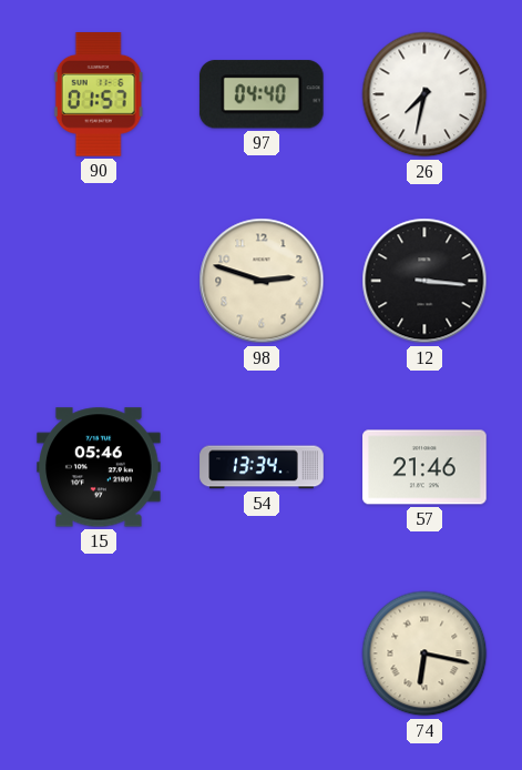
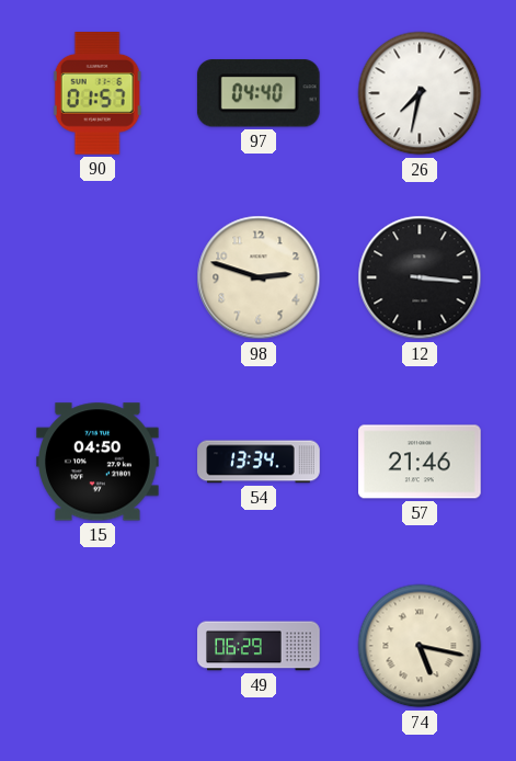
15: 05:46 -> 04:50 (98, 462)
49: none -> 06:29 (259, 646)
74: 6:17 -> 5:17 (420, 646)
